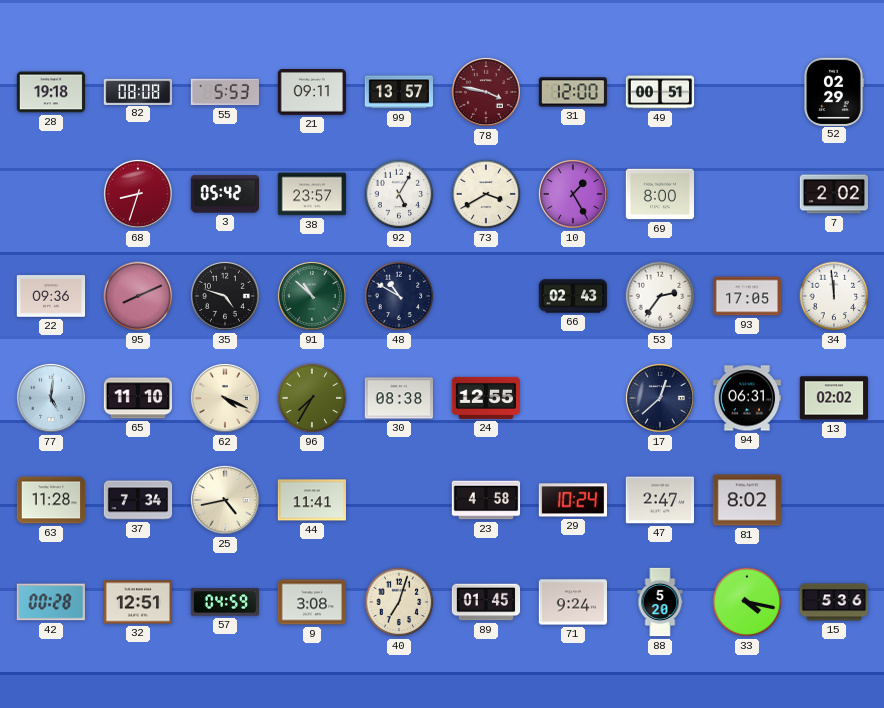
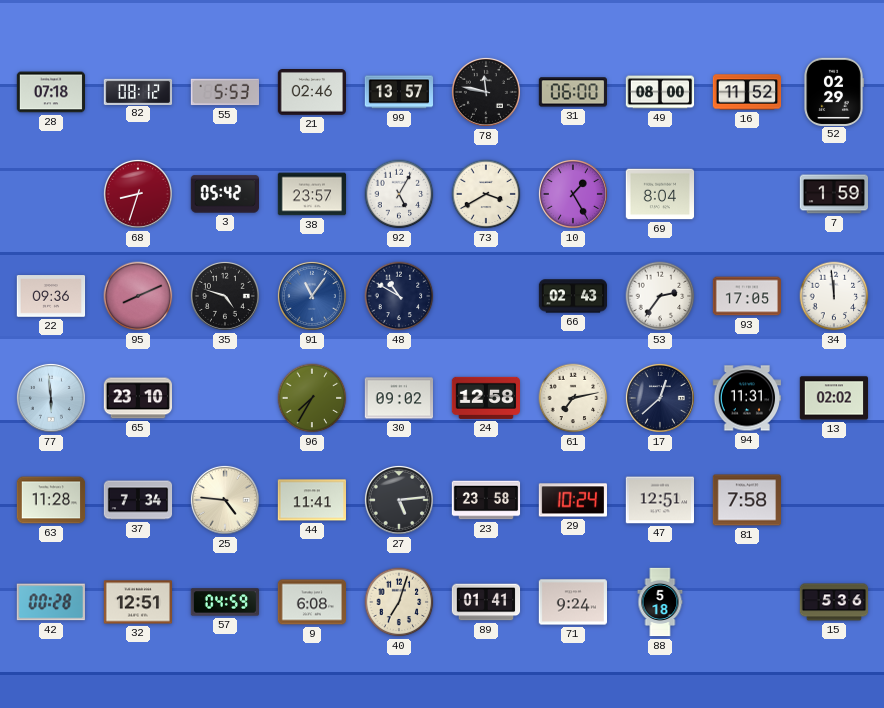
28: 19:18 -> 07:18 (51, 92)
82: 08:08 -> 08:12 (138, 91)
21: 09:11 -> 02:46 (311, 93)
78: 3:47 -> 11:47 (486, 92)
78 dial: burgundy -> black (486, 92)
31: 12:00 -> 06:00 (572, 92)
49: 00:51 -> 08:00 (660, 92)
16: none -> 11:52 (747, 92)
69: 8:00 -> 8:04 (660, 194)
7: 2:02 -> 1:59 (833, 194)
91: 10:52 -> 11:06 (312, 296)
91 dial: green -> blue (312, 296)
77: 5:01 -> 5:59 (51, 398)
65: 11:10 -> 23:10 (137, 398)
62: 4:19 -> none (225, 398)
30: 08:38 -> 09:02 (398, 398)
24: 12:55 -> 12:58 (485, 398)
61: none -> 7:13 (573, 398)
94: 06:31 -> 11:31 (746, 398)
25: 4:43 -> 4:46 (225, 500)
27: none -> 5:14 (399, 500)
23: 4:58 -> 23:58 (486, 500)
47: 2:47 -> 12:51 (659, 500)
81: 8:02 -> 7:58 (747, 500)
9: 3:08 -> 6:08 (312, 602)
89: 01:45 -> 01:41 (486, 602)
88: 5:20 -> 5:18 (660, 602)
33: 4:17 -> none (747, 602)
